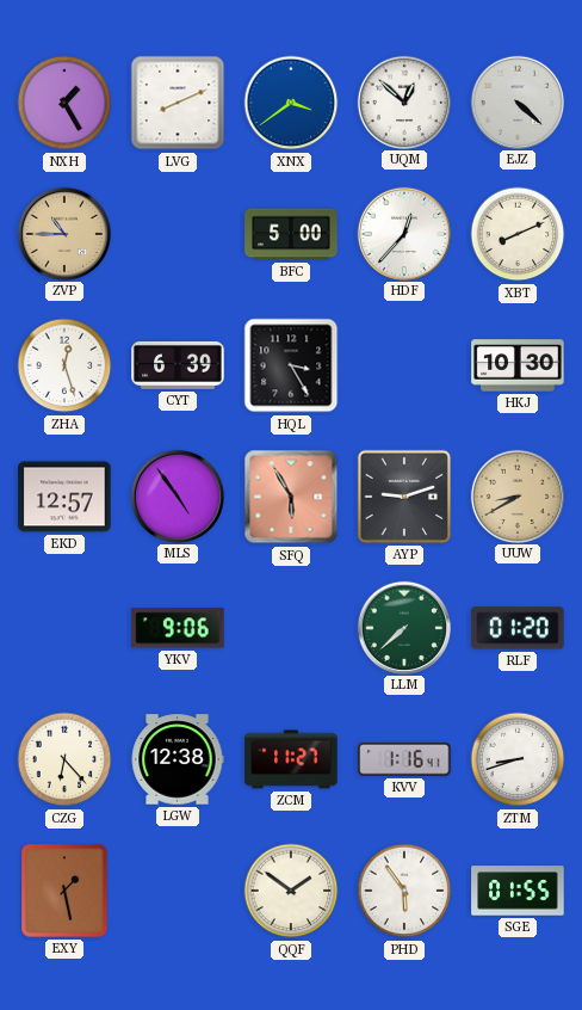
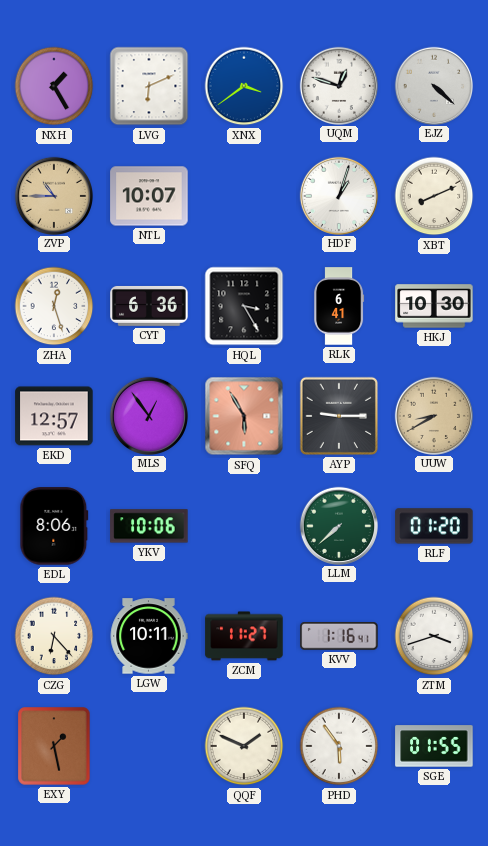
LVG: 8:11 -> 6:11 (149, 86)
UQM: 12:52 -> 12:48 (338, 85)
NTL: none -> 10:07 (149, 196)
BFC: 5:00 -> none (291, 234)
HDF: 12:37 -> 1:03 (338, 195)
CYT: 6:39 -> 6:36 (149, 306)
RLK: none -> 6:41 (339, 306)
MLS: 4:54 -> 12:54 (148, 415)
AYP: 9:12 -> 9:15 (339, 416)
EDL: none -> 8:06 (54, 526)
YKV: 9:06 -> 10:06 (149, 526)
LGW: 12:38 -> 10:11 (149, 636)
ZTM: 8:42 -> 3:42 (434, 636)
QQF: 1:51 -> 1:49 (244, 746)
